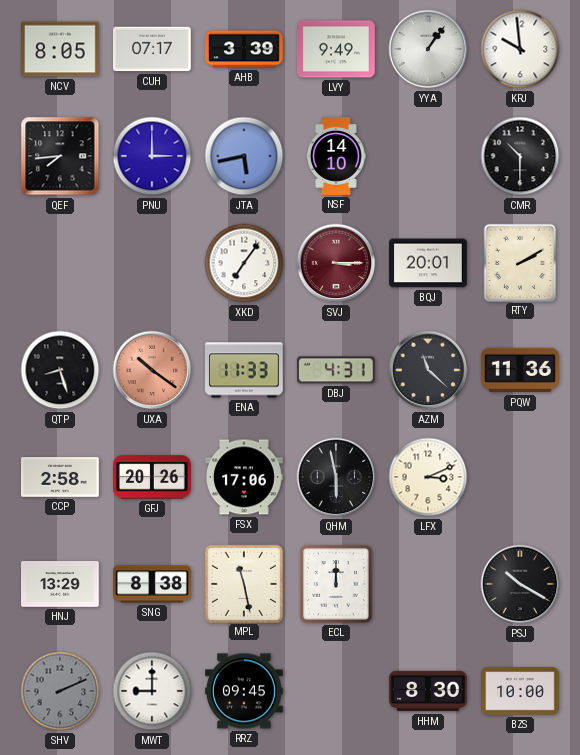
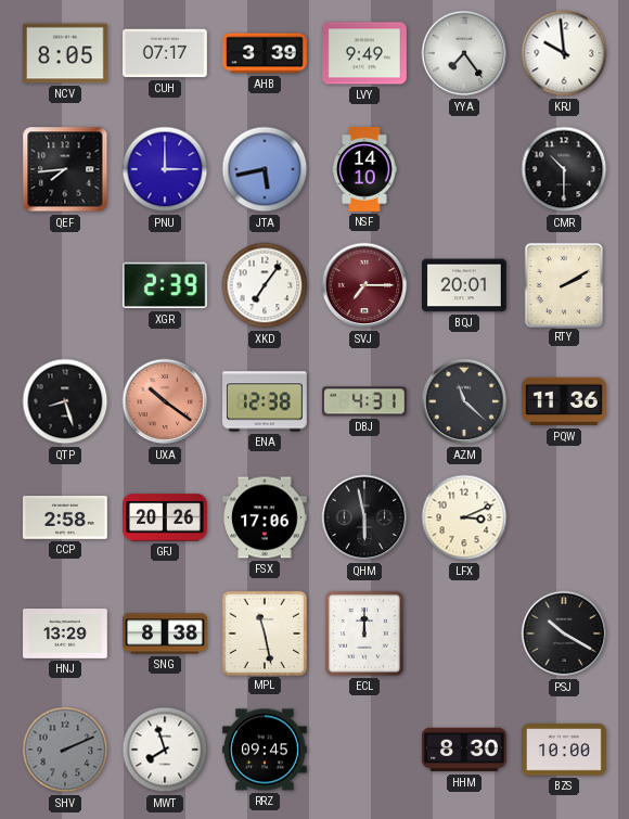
YYA: 1:06 -> 7:24 (464, 53)
XGR: none -> 2:39 (165, 285)
SVJ: 3:15 -> 7:15 (364, 285)
ENA: 11:33 -> 12:38 (266, 401)
MWT: 9:00 -> 7:57 (165, 750)
